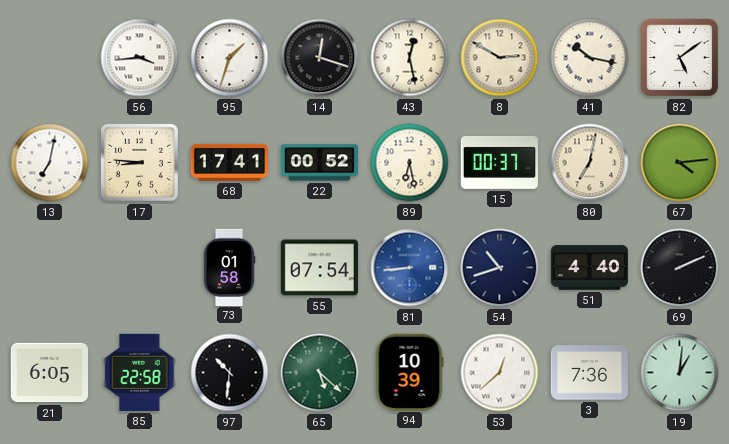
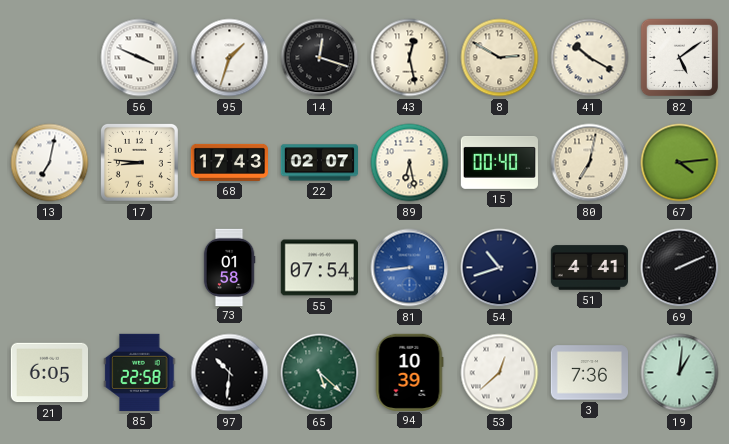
56: 3:44 -> 3:49 (140, 58)
41: 10:17 -> 10:20 (590, 58)
68: 17:41 -> 17:43 (229, 162)
22: 00:52 -> 02:07 (319, 163)
15: 00:37 -> 00:40 (499, 162)
51: 4:40 -> 4:41 (589, 268)
